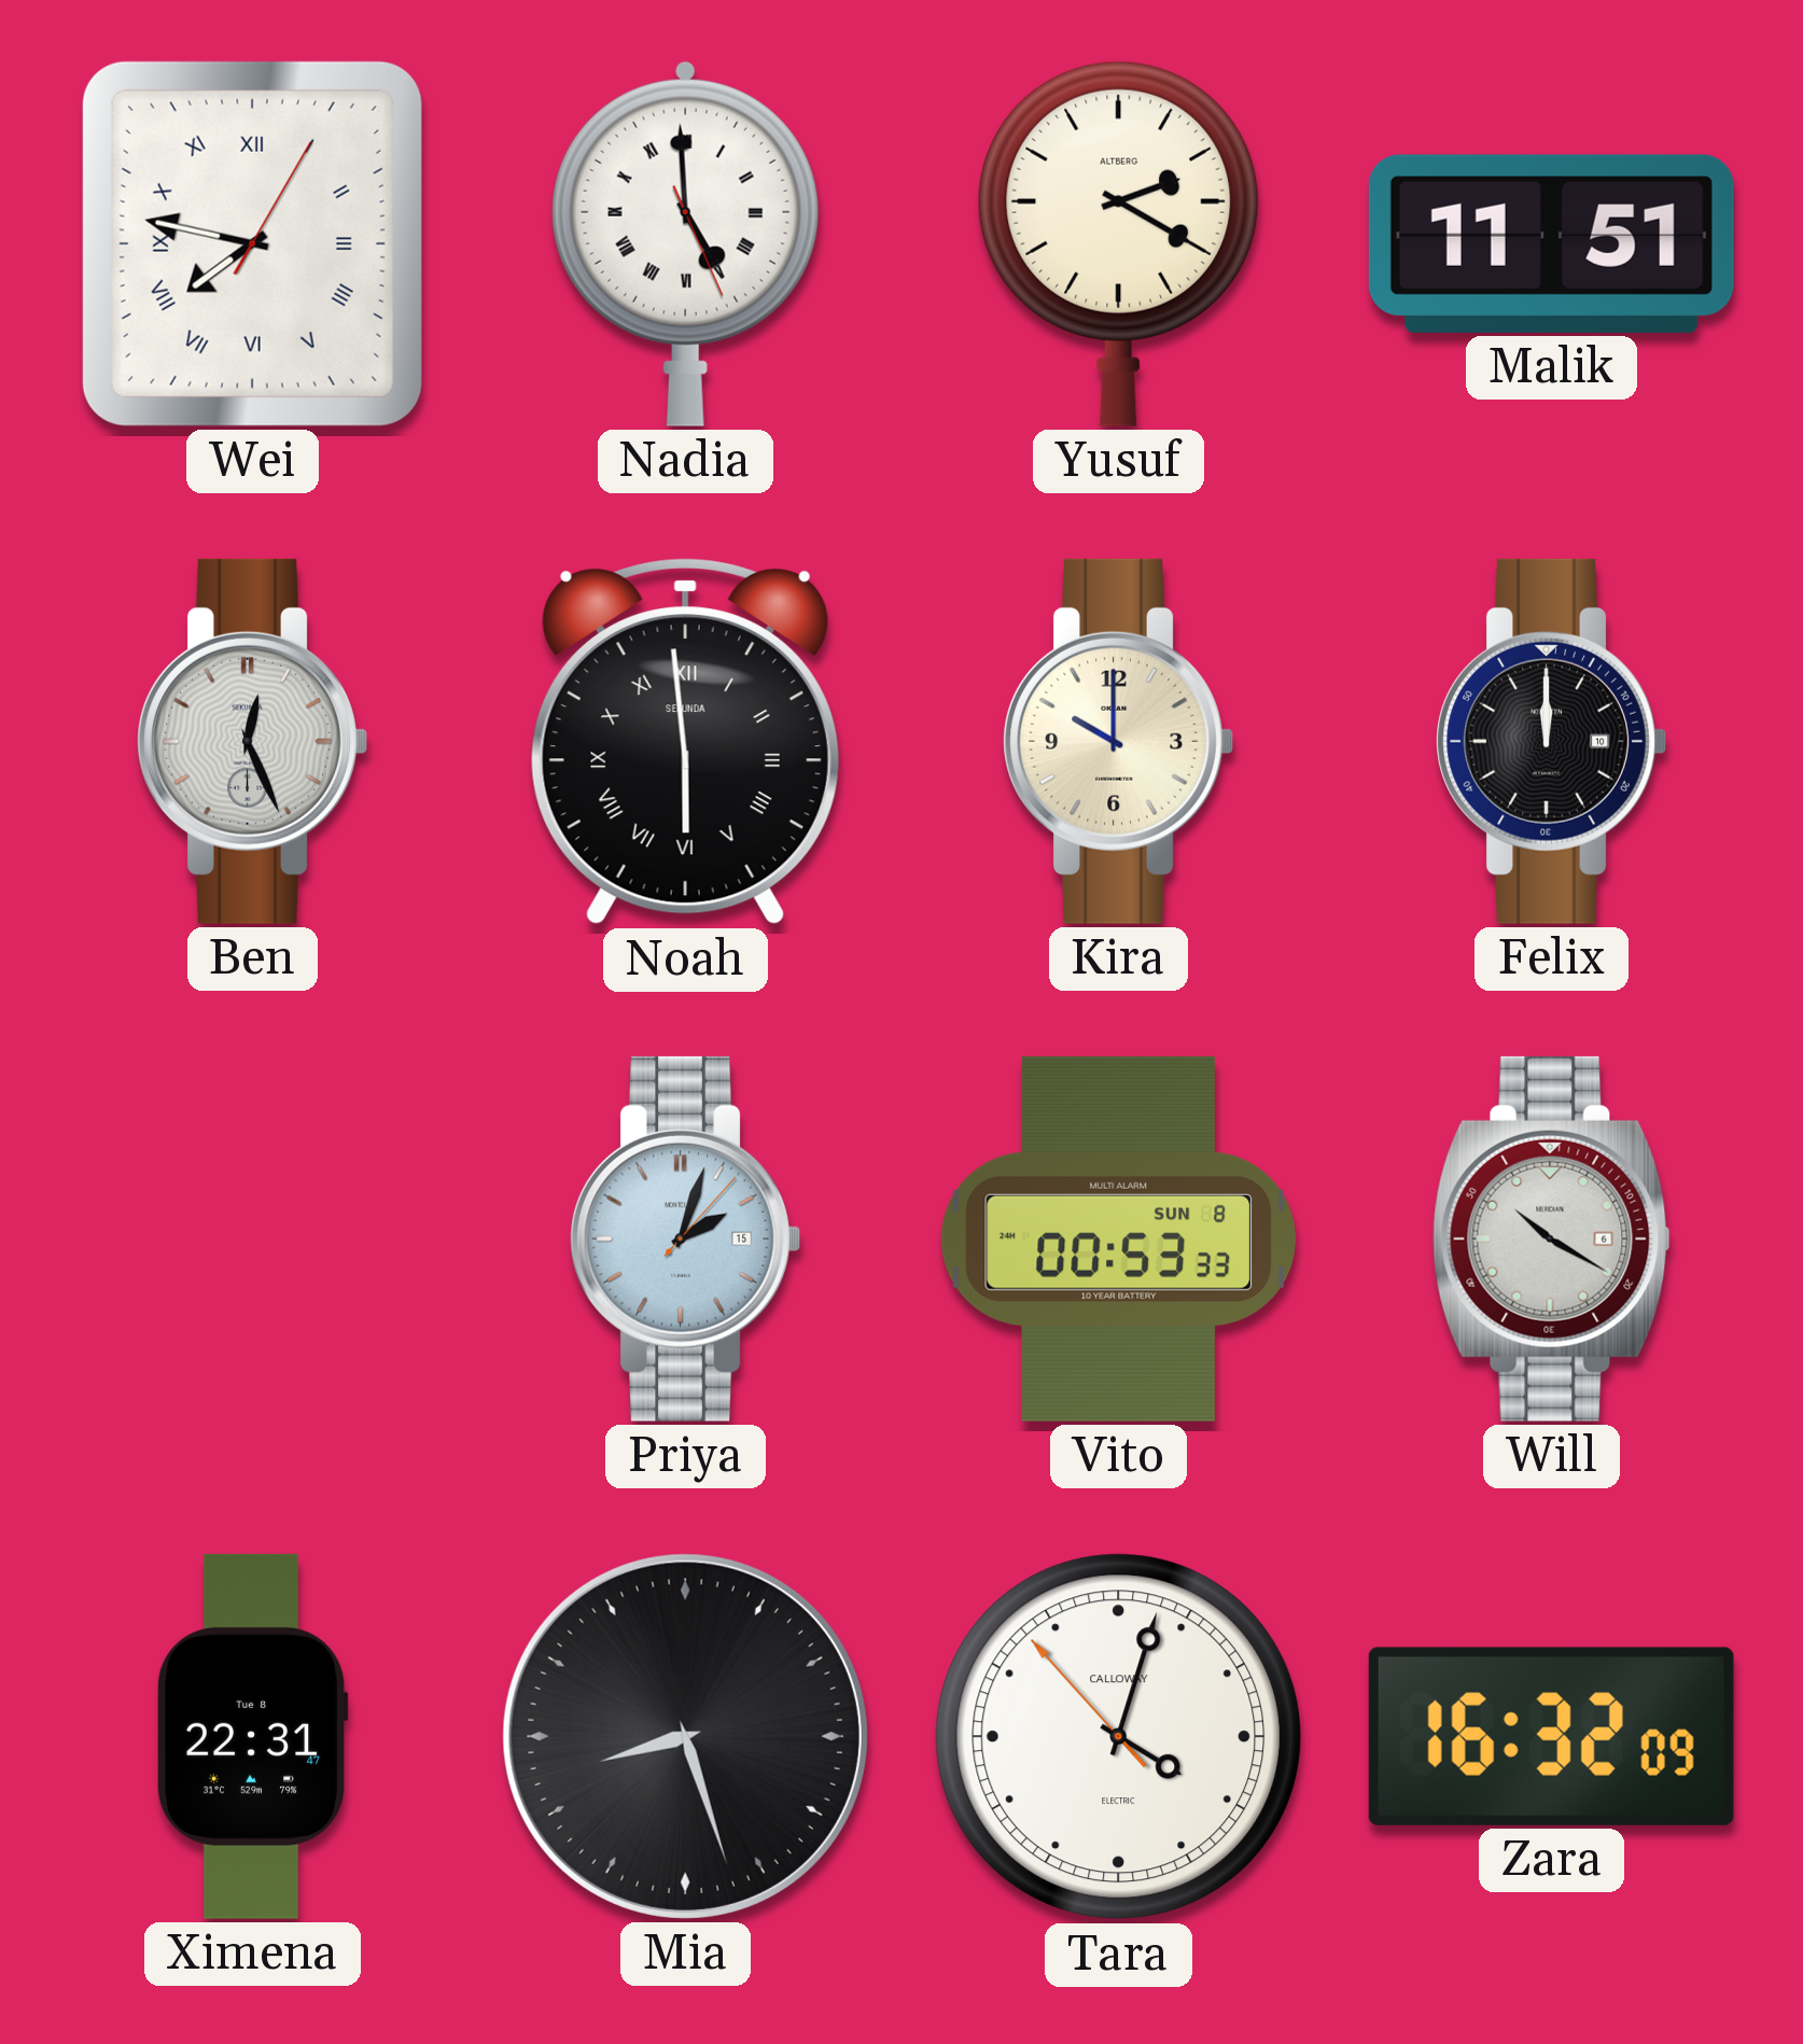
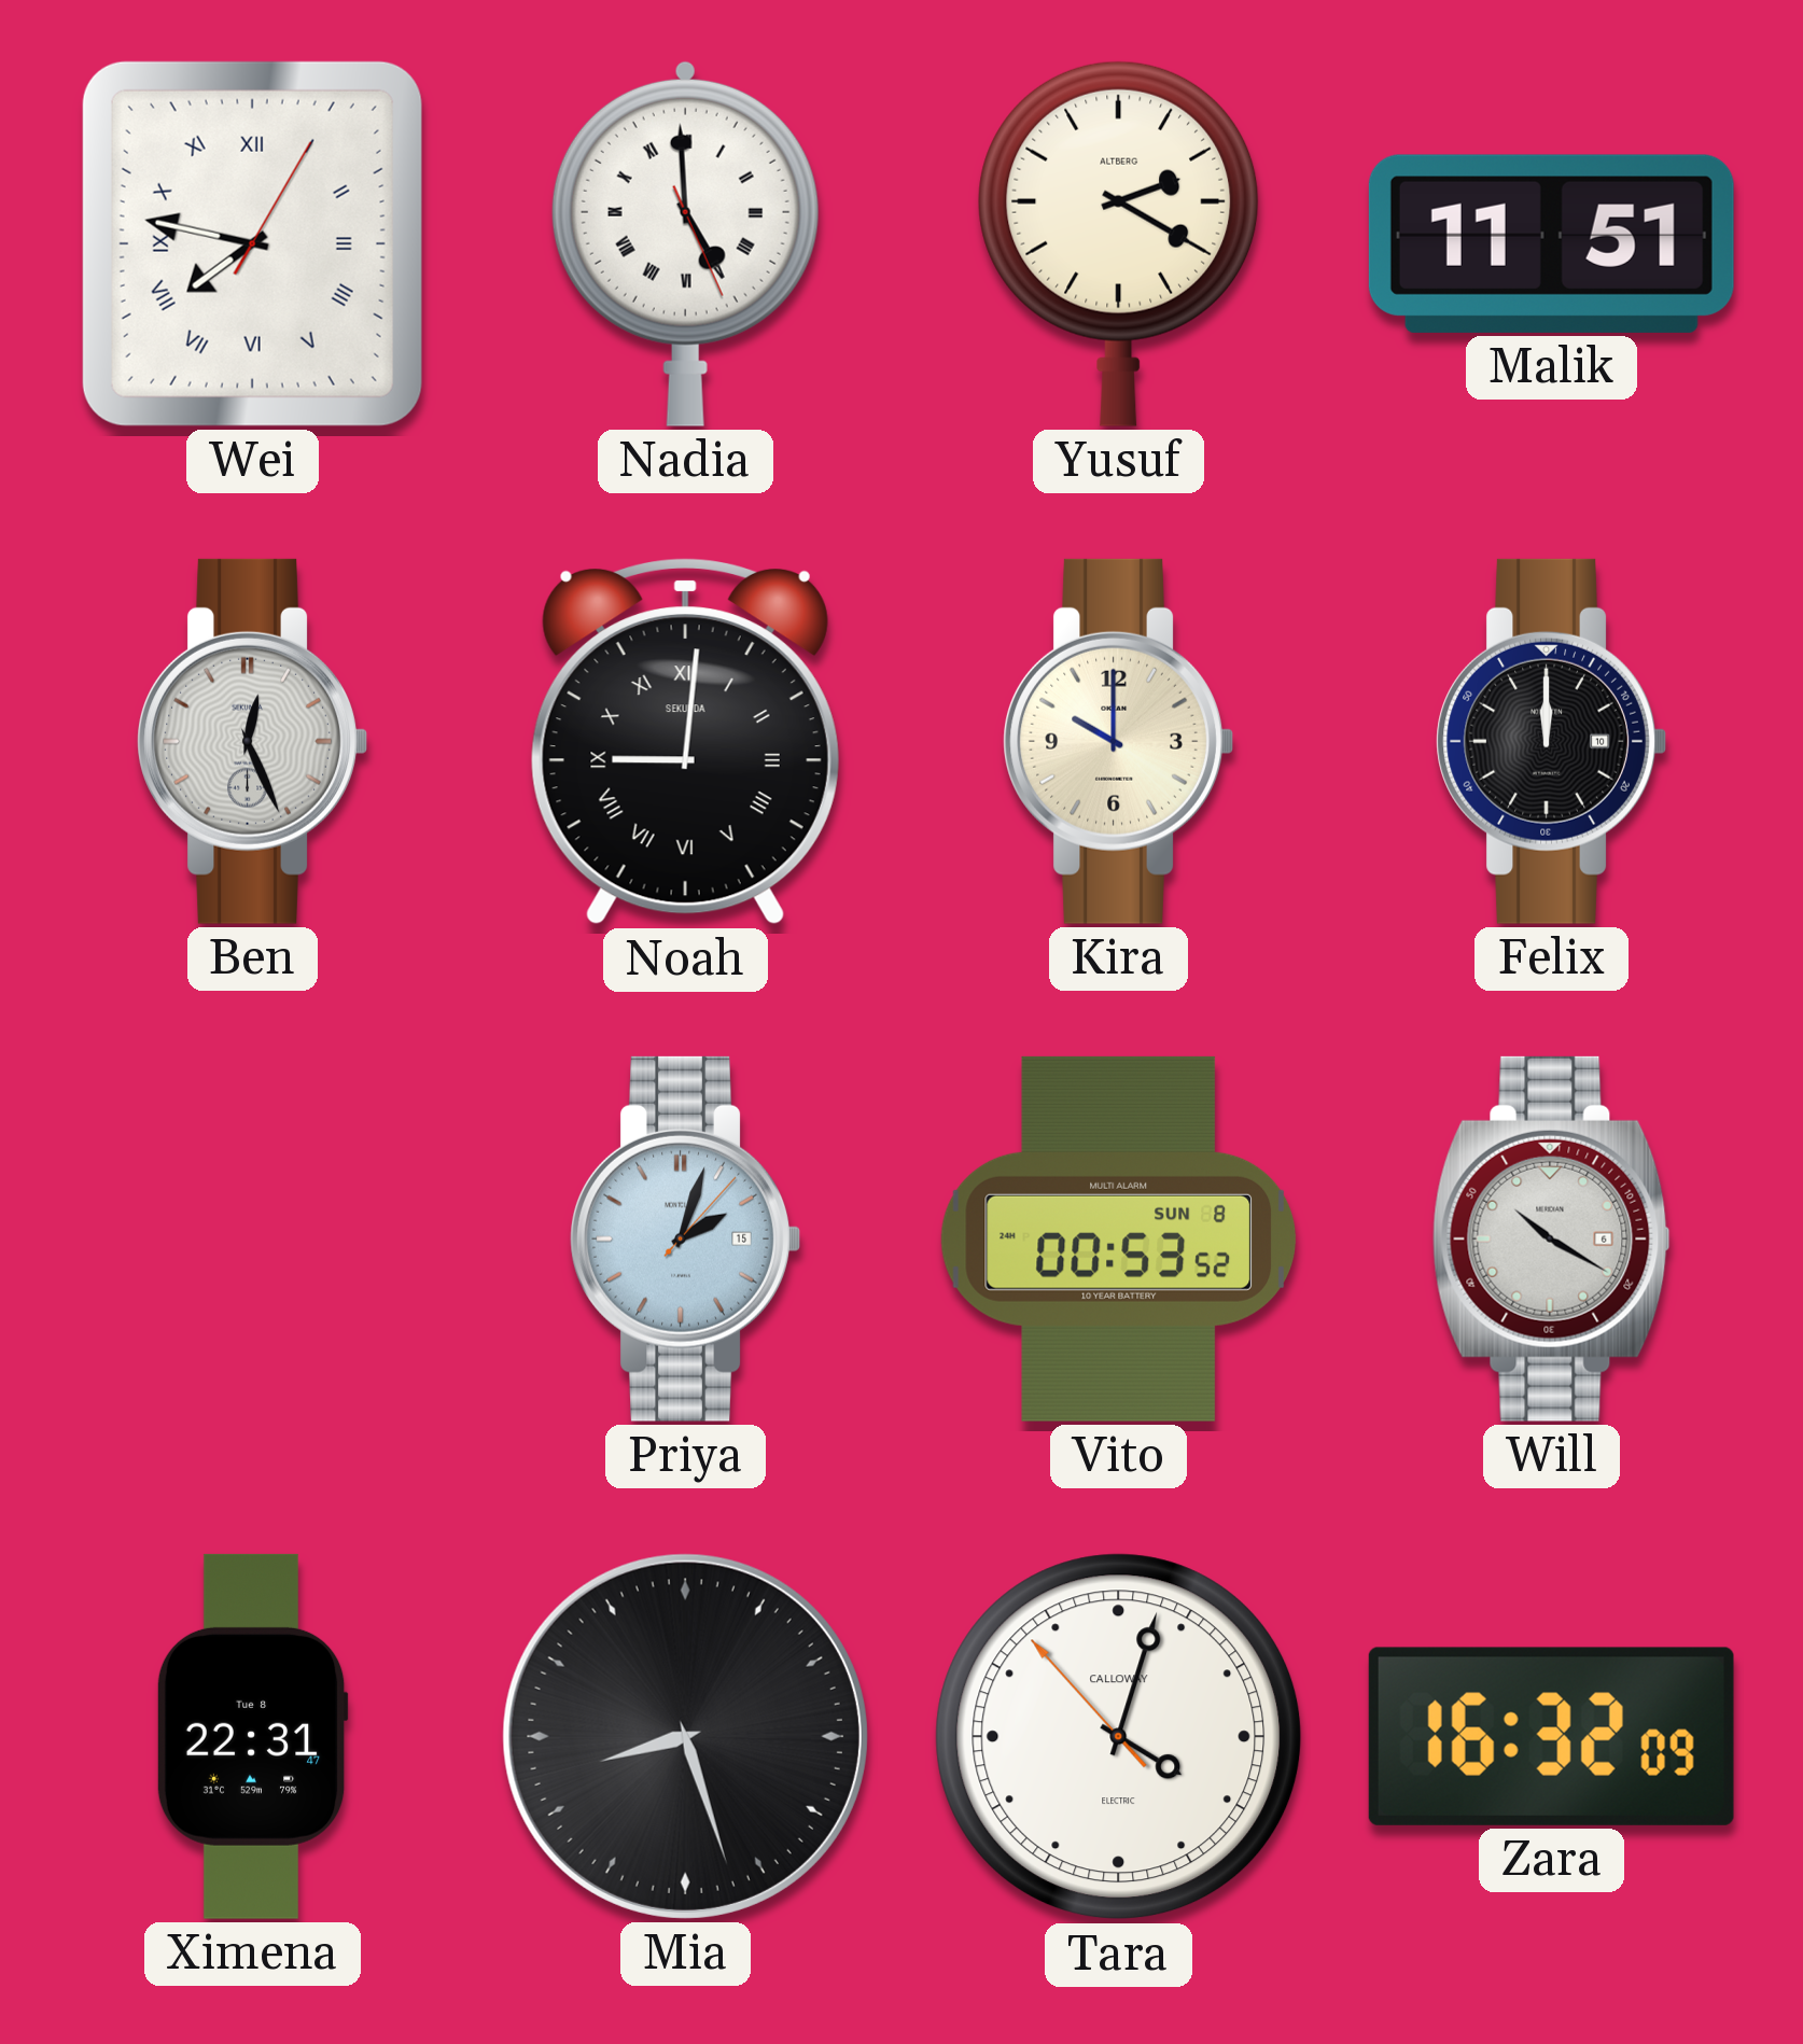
Noah: 5:59 -> 9:01 (685, 742)
Vito: 00:53:33 -> 00:53:52 (1119, 1238)
